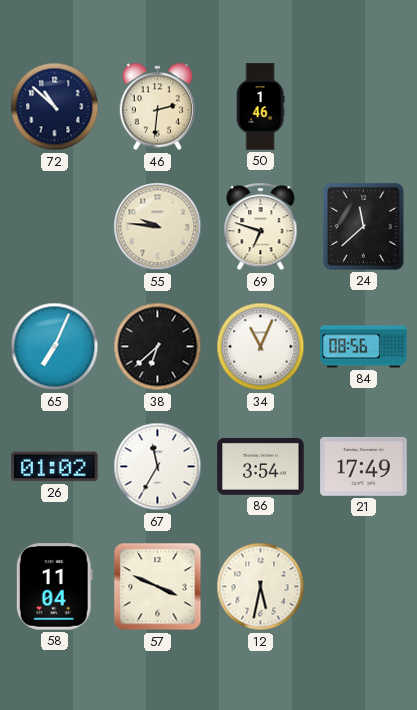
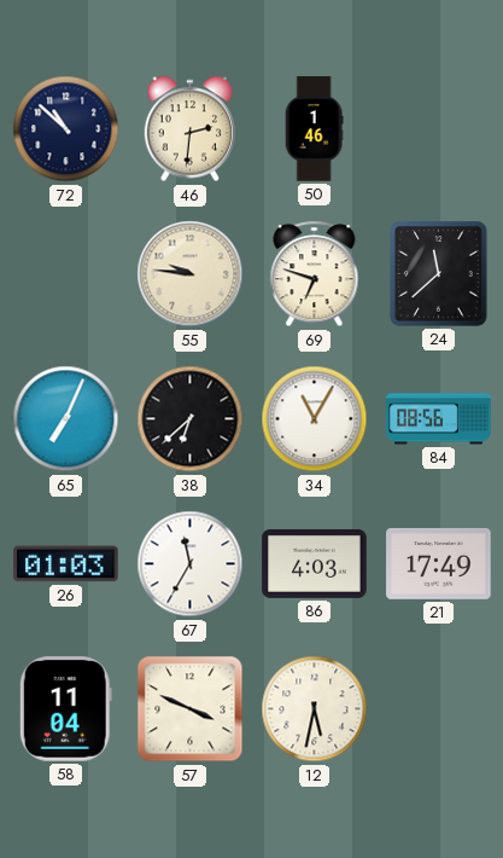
34: 11:04 -> 11:05 (315, 419)
26: 01:02 -> 01:03 (66, 564)
86: 3:54 -> 4:03 (315, 563)
